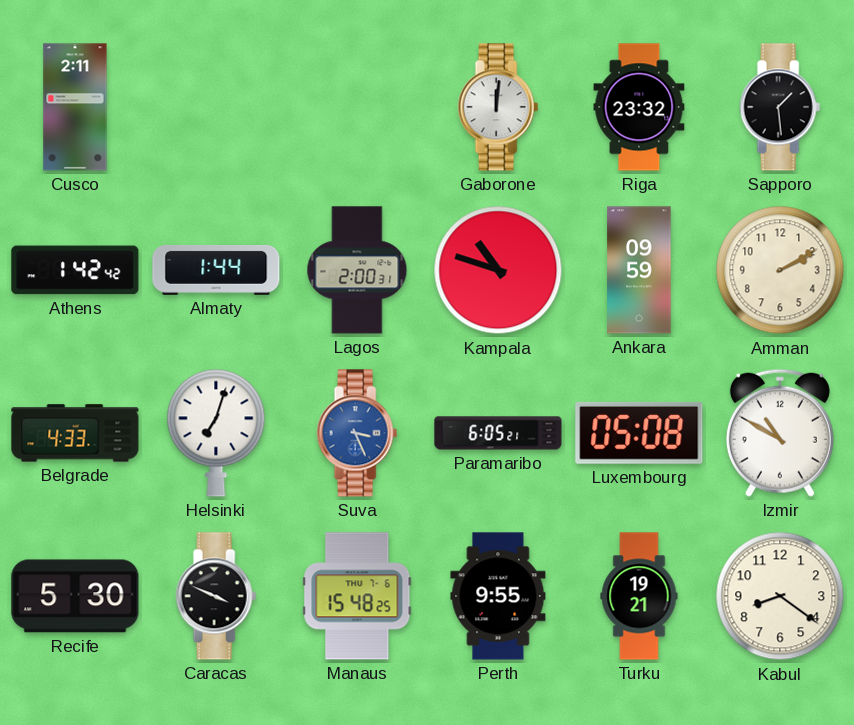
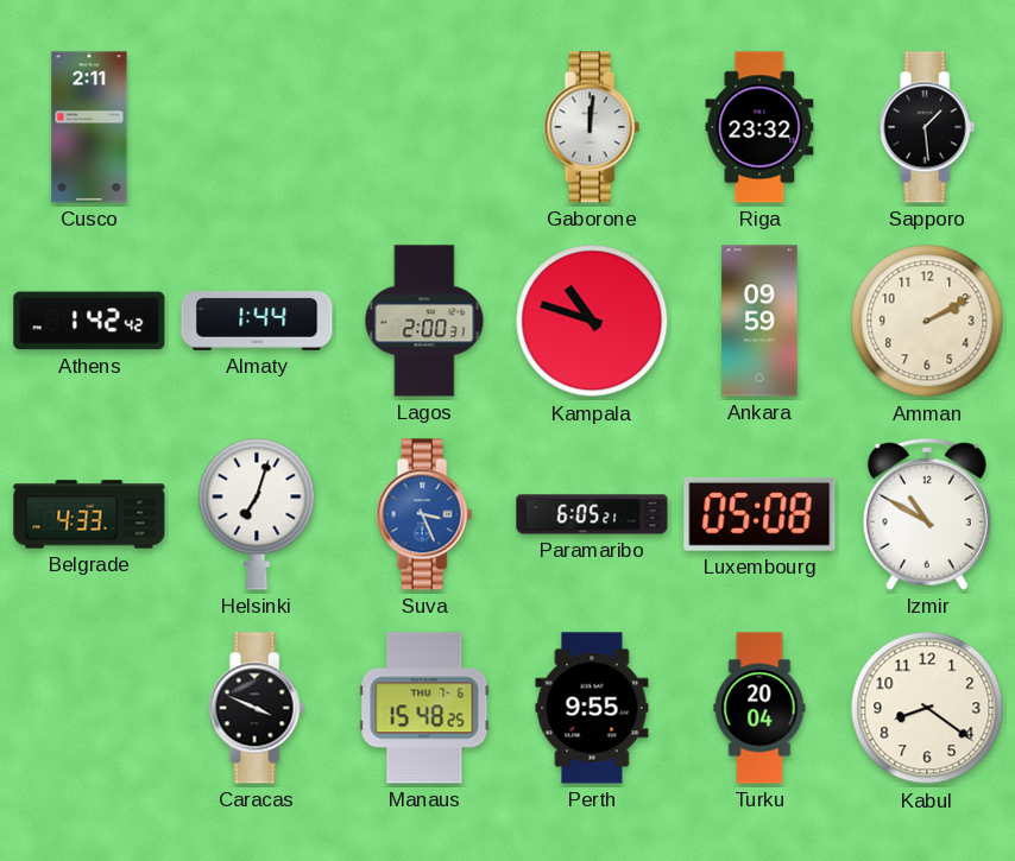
Recife: 5:30 -> none (75, 596)
Turku: 19:21 -> 20:04 (759, 708)
